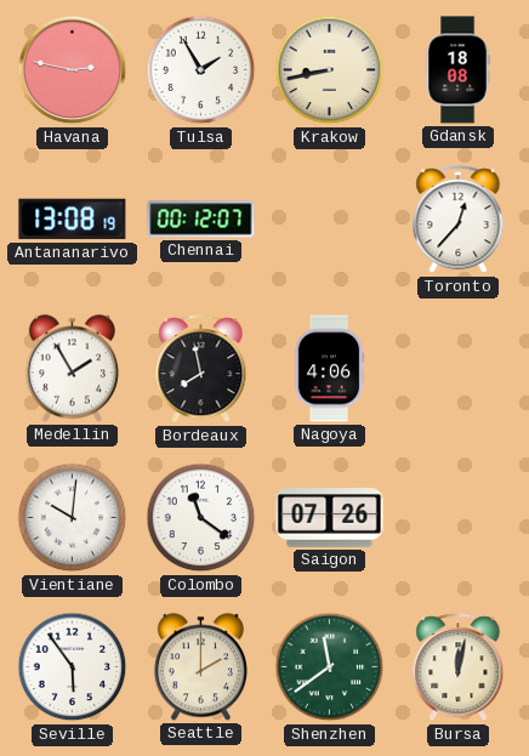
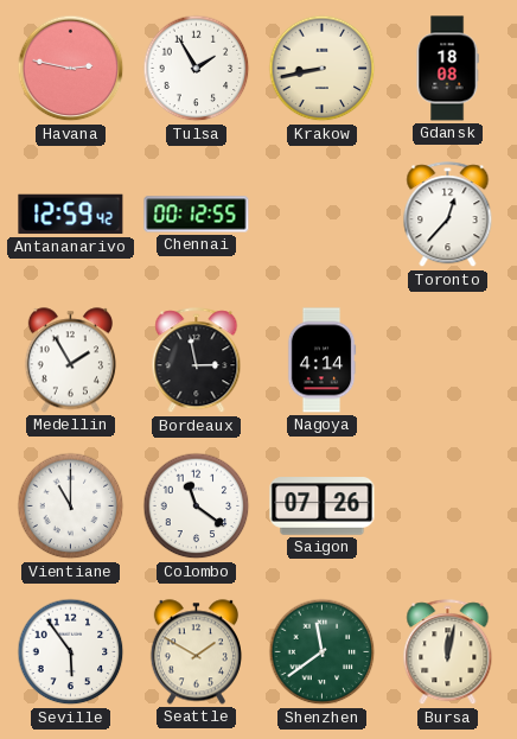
Antananarivo: 13:08 -> 12:59 (71, 215)
Chennai: 00:12:07 -> 00:12:55 (197, 215)
Bordeaux: 7:58 -> 2:58 (197, 361)
Nagoya: 4:06 -> 4:14 (321, 361)
Vientiane: 10:01 -> 11:00 (71, 507)
Seattle: 2:00 -> 1:50 (196, 652)
